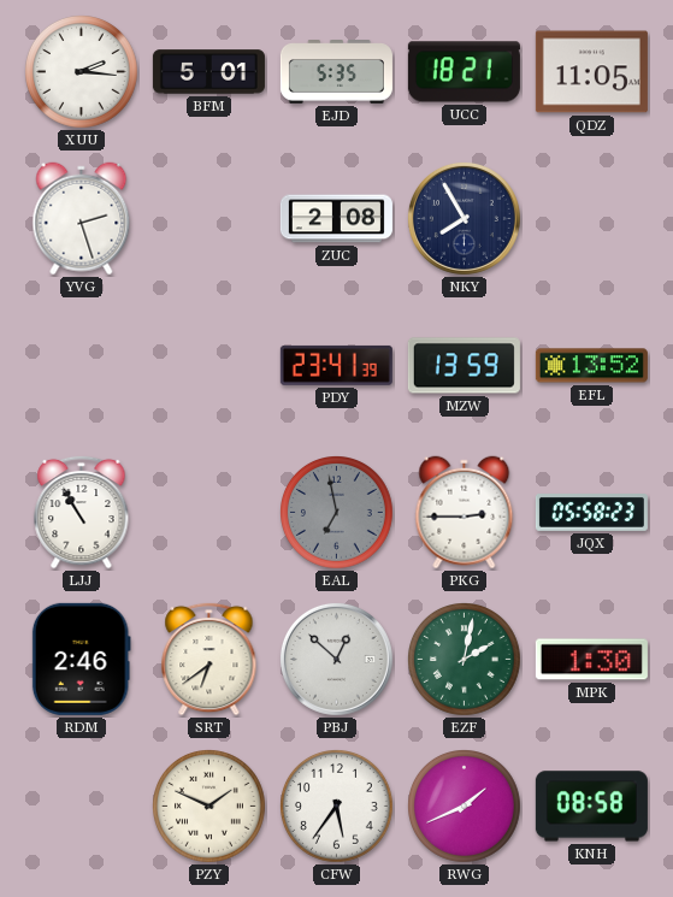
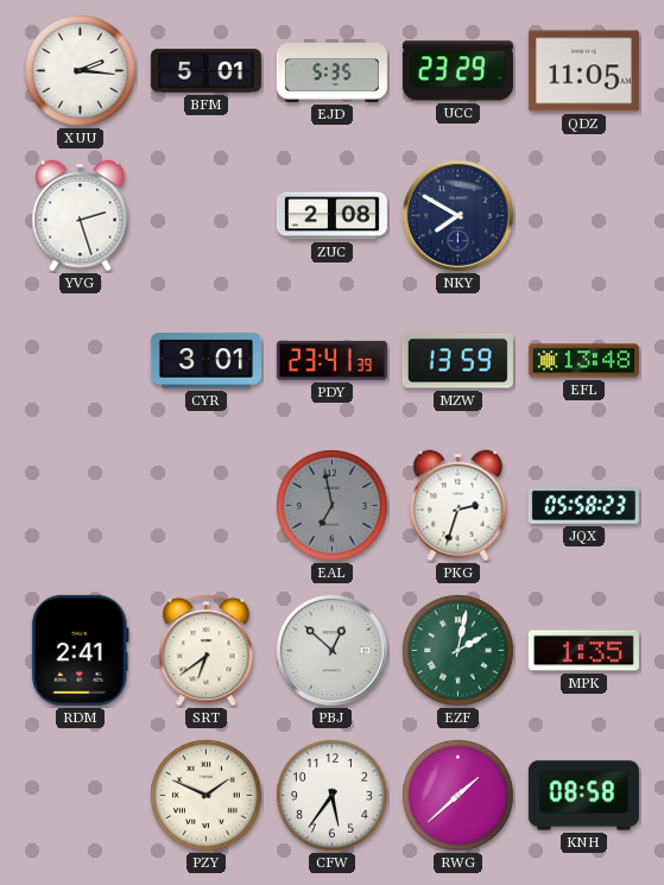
UCC: 18:21 -> 23:29 (457, 71)
NKY: 7:55 -> 7:50 (457, 215)
CYR: none -> 3:01 (205, 361)
EFL: 13:52 -> 13:48 (583, 361)
LJJ: 10:55 -> none (82, 512)
PKG: 2:45 -> 2:33 (459, 506)
RDM: 2:46 -> 2:41 (80, 650)
MPK: 1:30 -> 1:35 (583, 651)
RWG: 1:41 -> 1:38 (459, 796)
